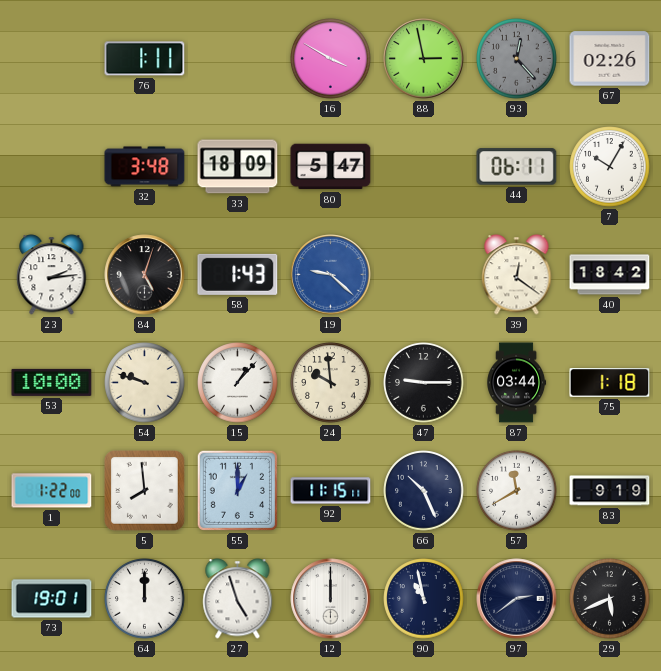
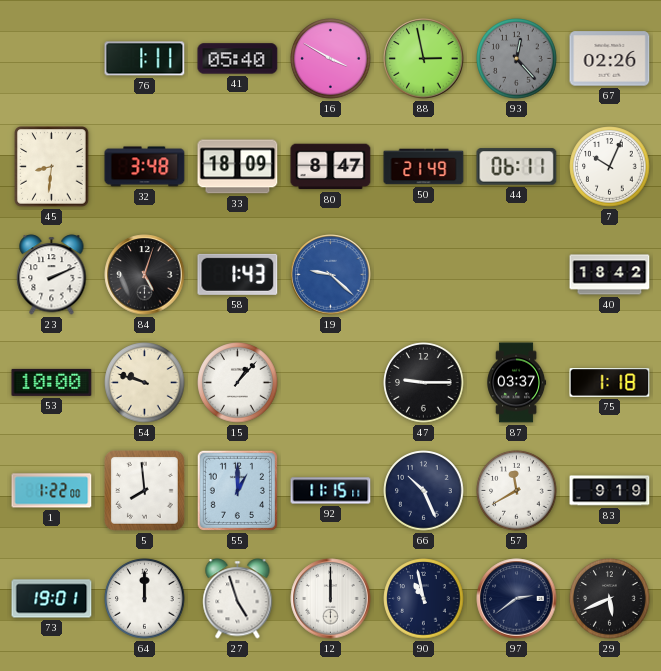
41: none -> 05:40 (238, 59)
45: none -> 8:31 (52, 167)
80: 5:47 -> 8:47 (331, 167)
50: none -> 21:49 (424, 167)
7: 10:05 -> 10:04 (610, 167)
23: 2:14 -> 2:11 (52, 275)
39: 12:21 -> none (517, 275)
24: 9:59 -> none (331, 383)
87: 03:44 -> 03:37 (517, 383)
